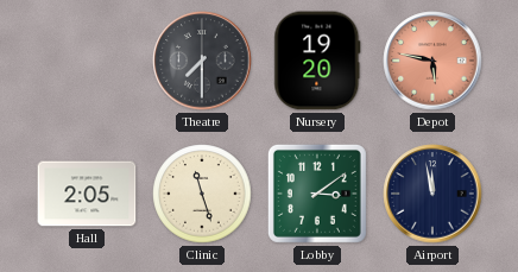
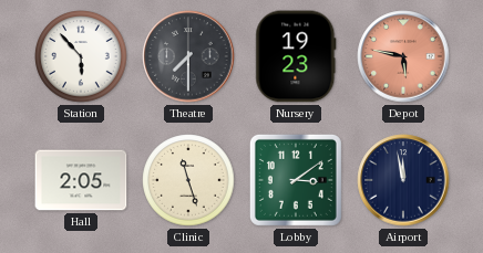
Station: none -> 5:53 (81, 56)
Nursery: 19:20 -> 19:23 (296, 56)
